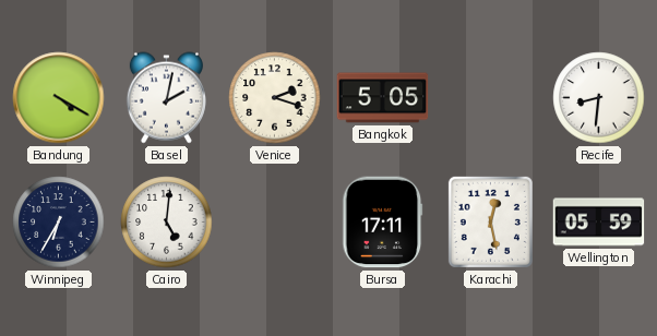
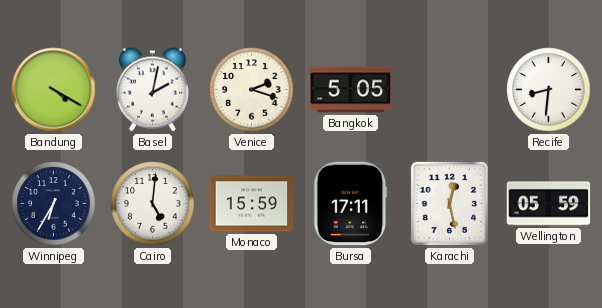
Monaco: none -> 15:59 (252, 204)
